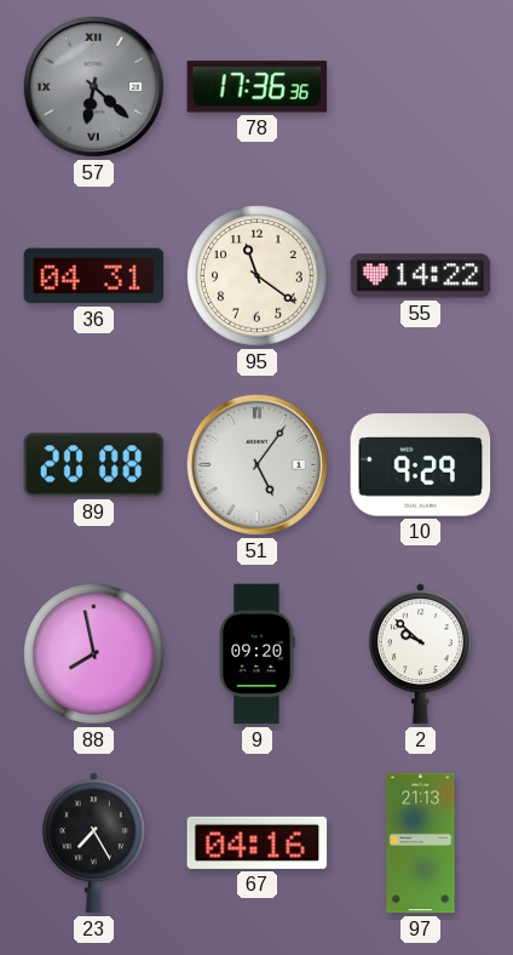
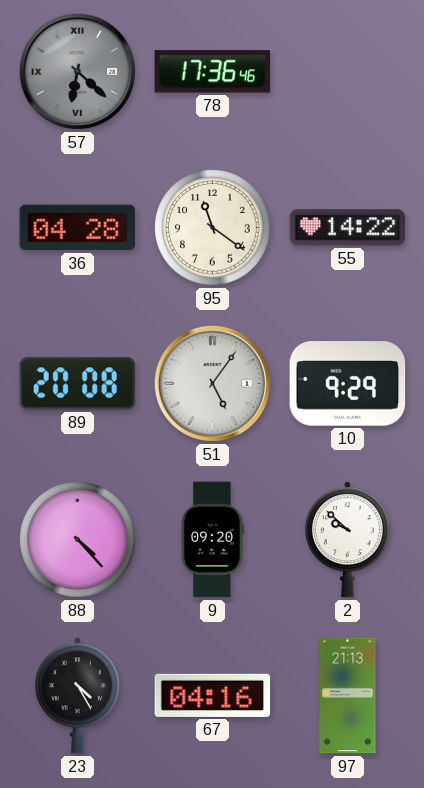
78: 17:36:36 -> 17:36:46 (213, 72)
36: 04:31 -> 04:28 (78, 228)
88: 7:58 -> 4:23 (78, 540)
23: 7:25 -> 4:25 (77, 696)
